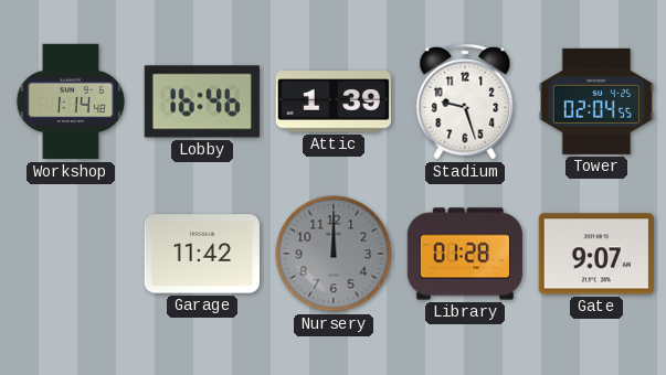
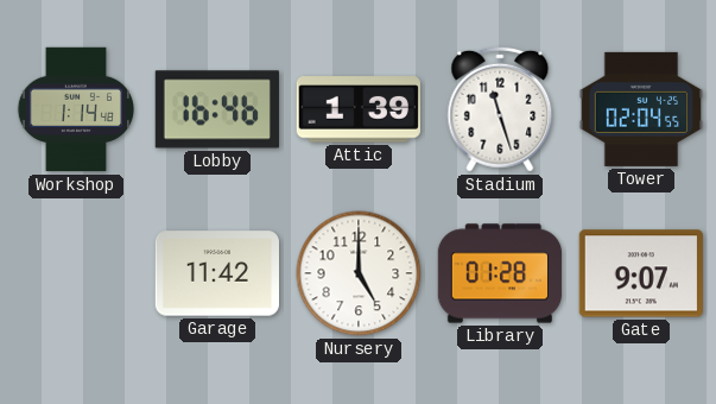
Stadium: 9:27 -> 11:27 (500, 109)
Nursery: 12:00 -> 5:00 (359, 273)
Nursery dial: grey -> white (359, 273)
